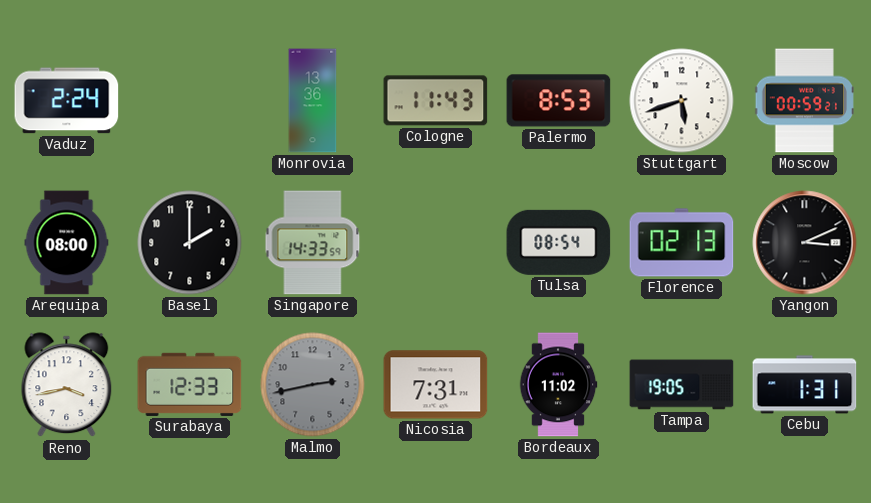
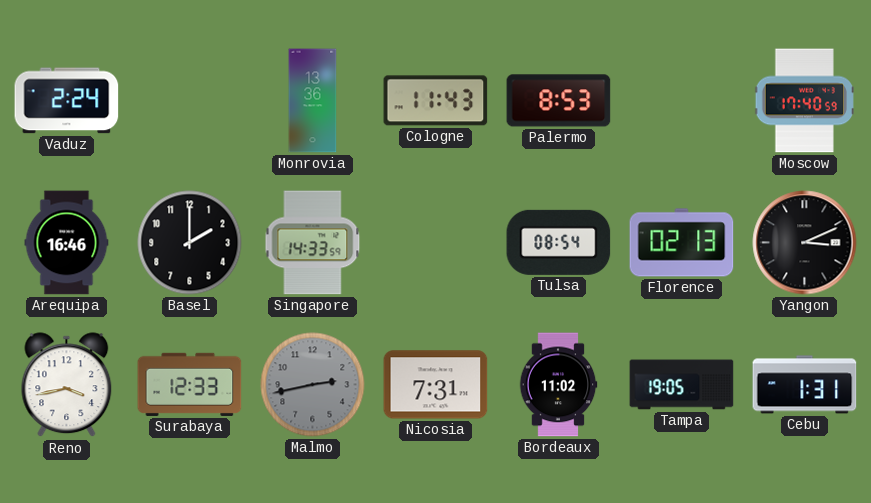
Stuttgart: 5:42 -> none (682, 101)
Moscow: 00:59 -> 17:40 (804, 101)
Arequipa: 08:00 -> 16:46 (67, 243)
